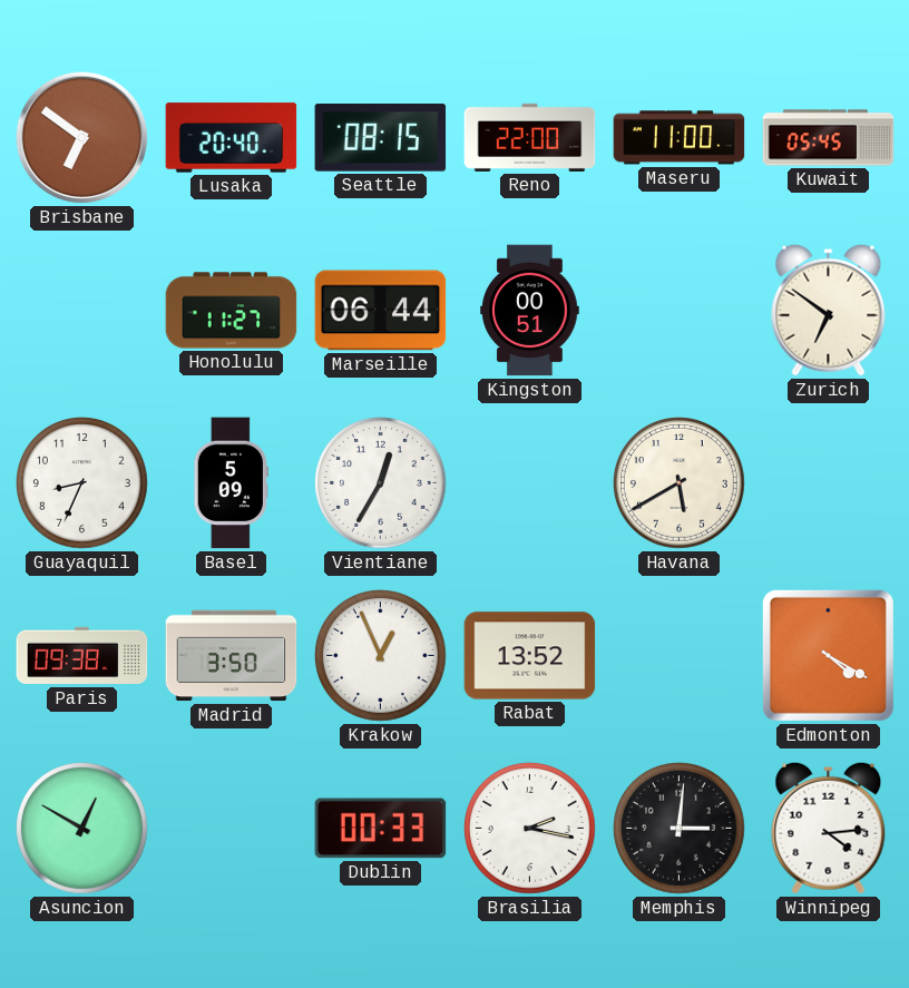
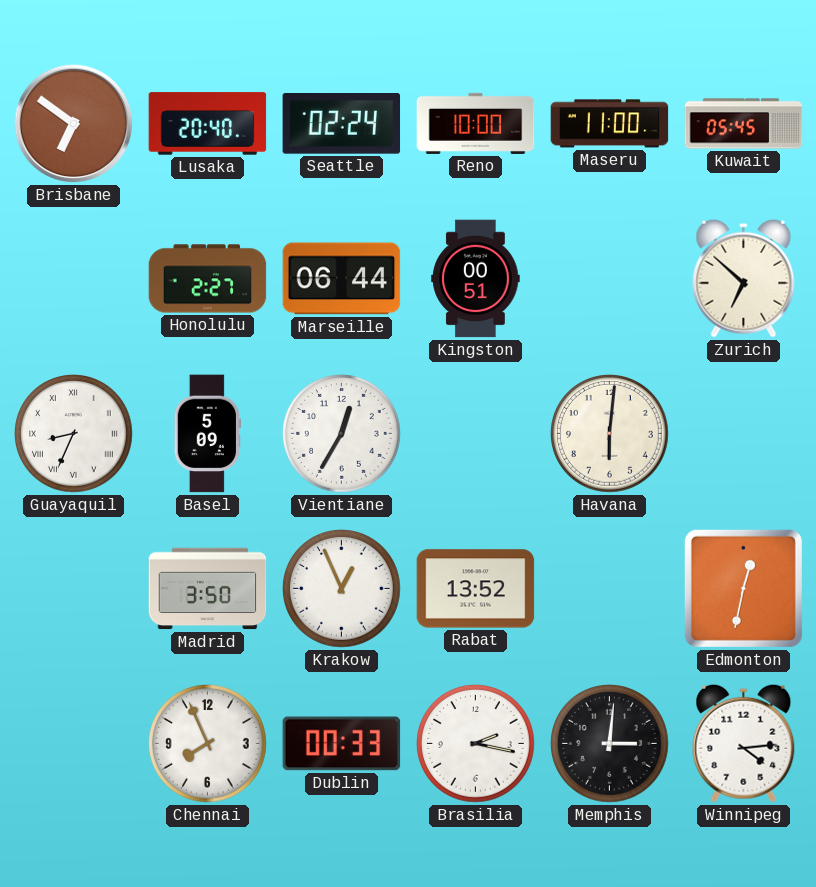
Seattle: 08:15 -> 02:24 (342, 124)
Reno: 22:00 -> 10:00 (476, 123)
Honolulu: 11:27 -> 2:27 (208, 279)
Zurich: 6:51 -> 6:52 (744, 278)
Guayaquil numerals: Arabic -> Roman (74, 434)
Havana: 5:40 -> 6:01 (610, 434)
Paris: 09:38 -> none (82, 656)
Edmonton: 4:20 -> 12:32 (743, 588)
Asuncion: 12:50 -> none (82, 829)
Chennai: none -> 7:56 (208, 744)
